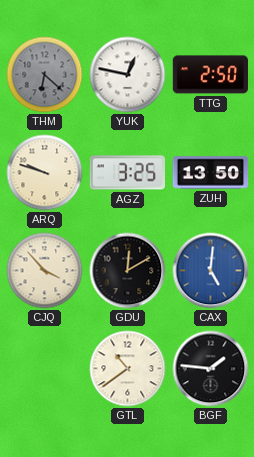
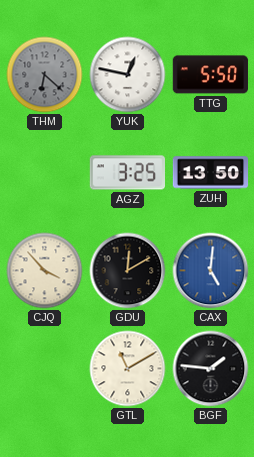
TTG: 2:50 -> 5:50 (210, 75)
ARQ: 9:48 -> none (45, 173)
GTL: 10:39 -> 11:10 (128, 369)
